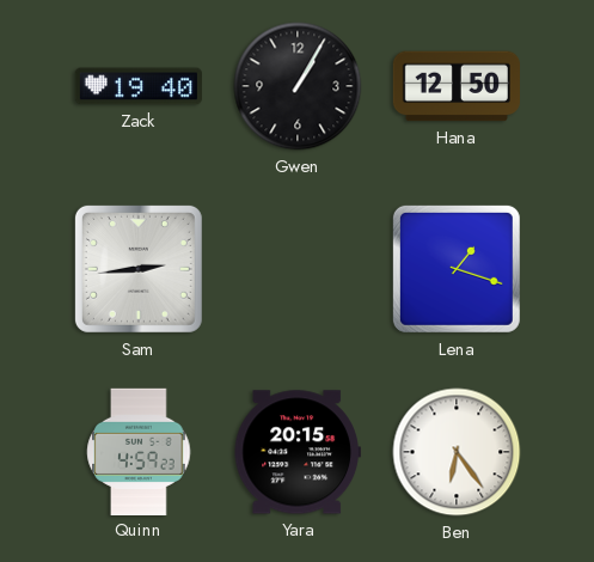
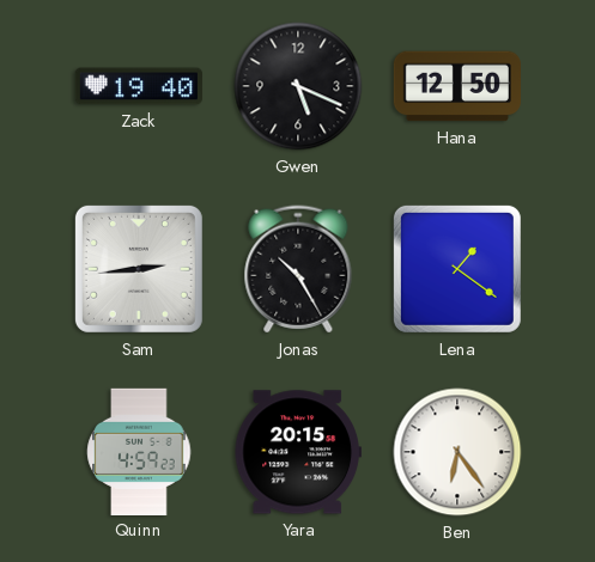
Gwen: 1:05 -> 5:19 (298, 86)
Jonas: none -> 10:25 (298, 269)
Lena: 1:18 -> 1:21 (457, 269)
